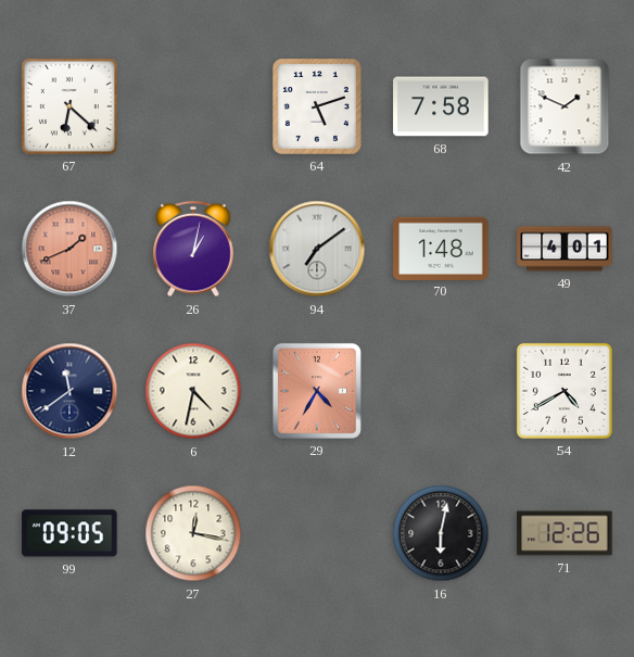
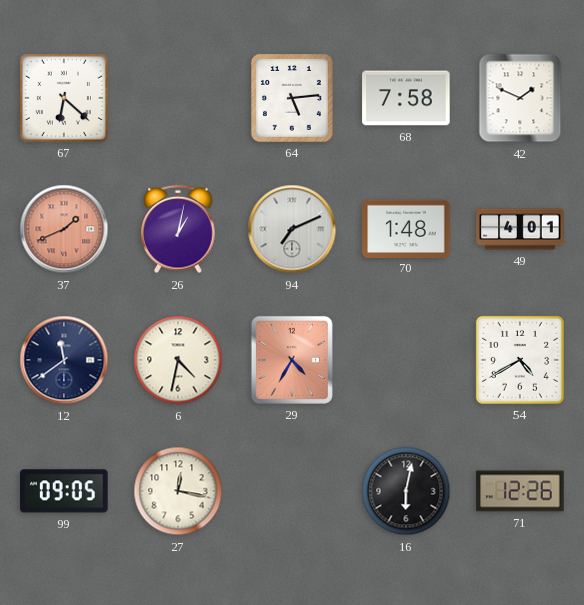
64: 5:12 -> 5:14 (292, 98)
94: 7:09 -> 7:11 (292, 229)
